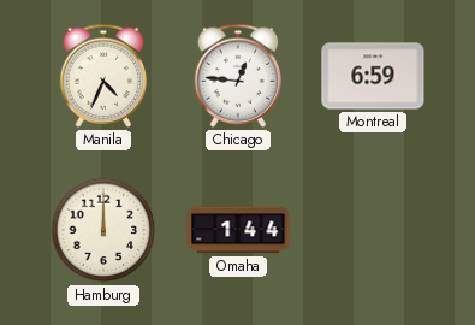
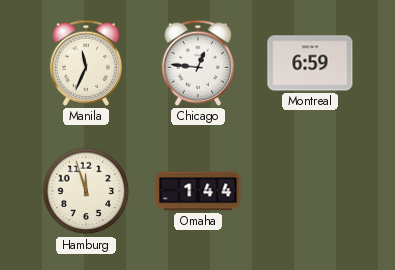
Manila: 4:34 -> 11:34 (86, 63)
Hamburg: 12:00 -> 11:57 (86, 191)
